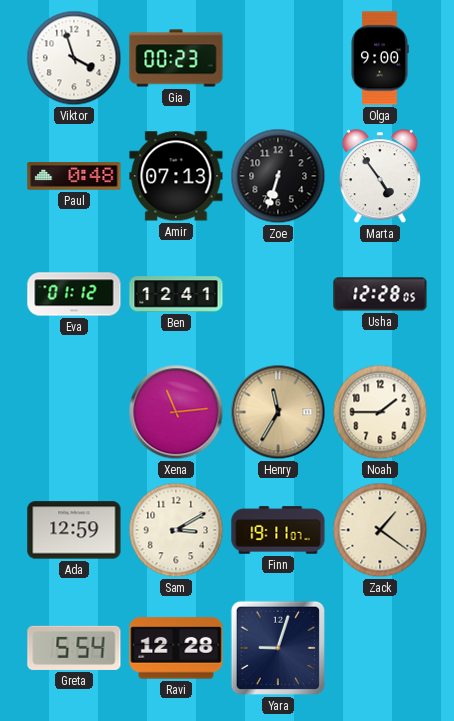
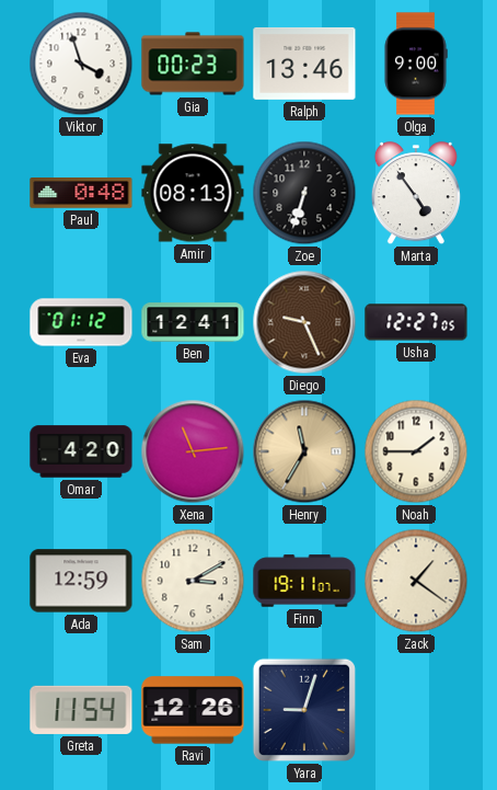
Ralph: none -> 13:46 (304, 64)
Amir: 07:13 -> 08:13 (193, 193)
Diego: none -> 9:26 (304, 322)
Usha: 12:28 -> 12:27 (416, 322)
Omar: none -> 4:20 (81, 451)
Greta: 5:54 -> 11:54 (81, 710)
Ravi: 12:28 -> 12:26 (193, 710)
